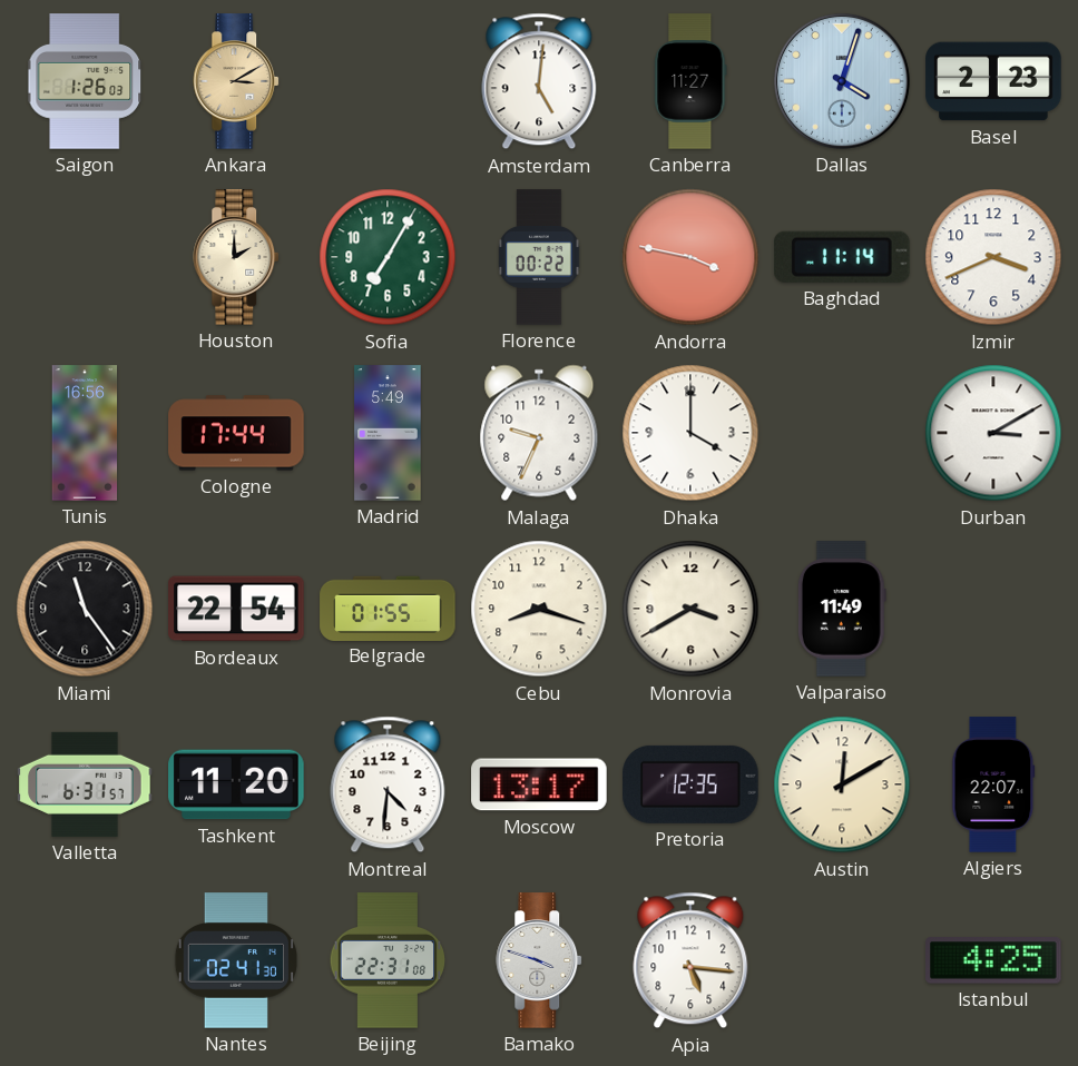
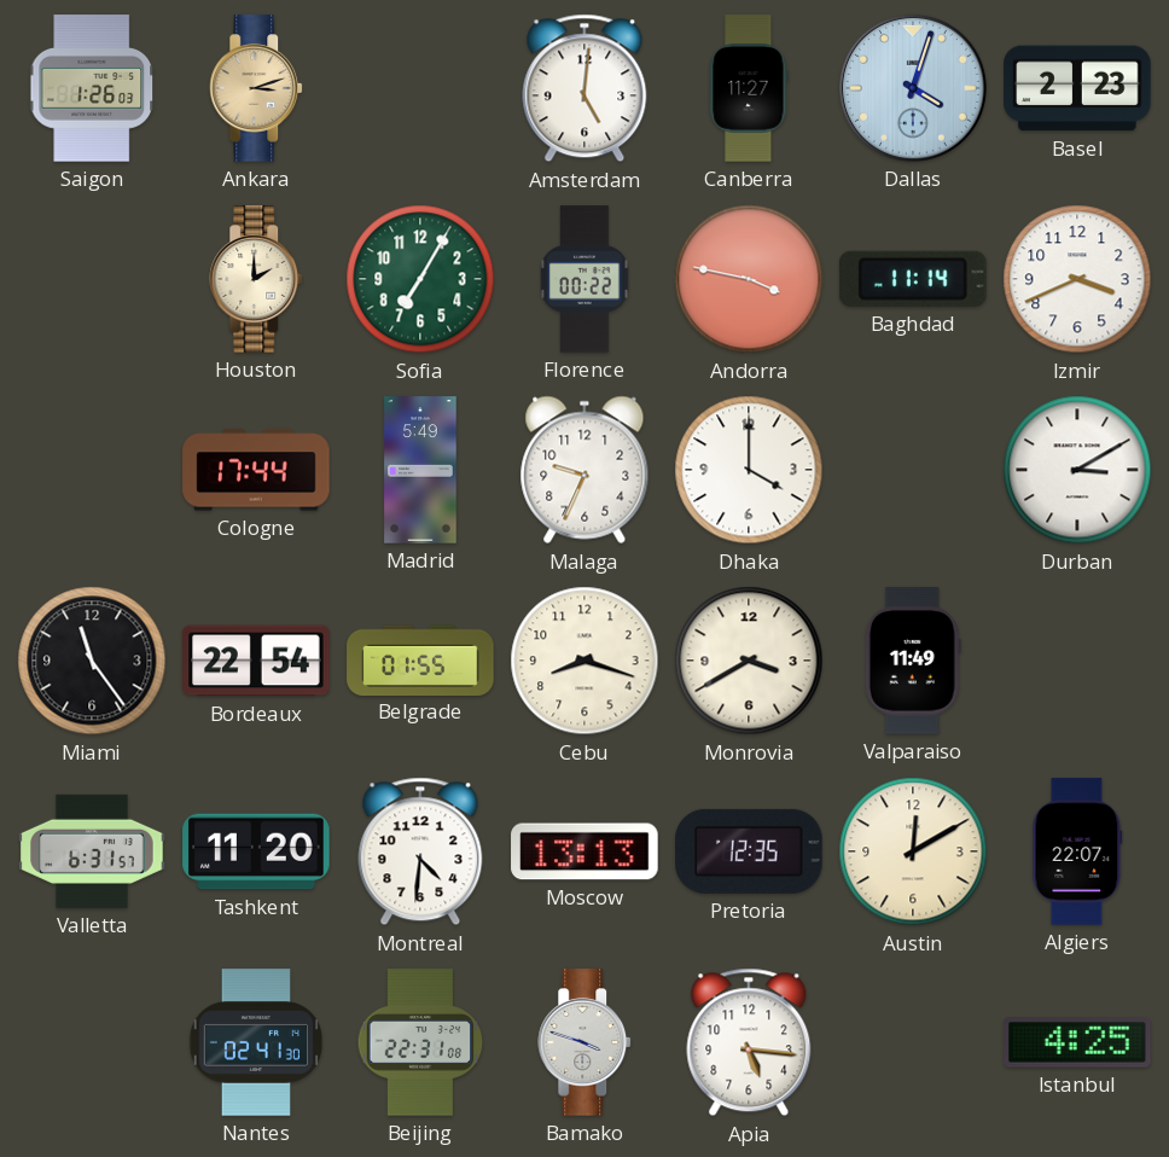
Ankara: 3:10 -> 3:12 (257, 88)
Tunis: 16:56 -> none (85, 433)
Moscow: 13:17 -> 13:13 (584, 851)
